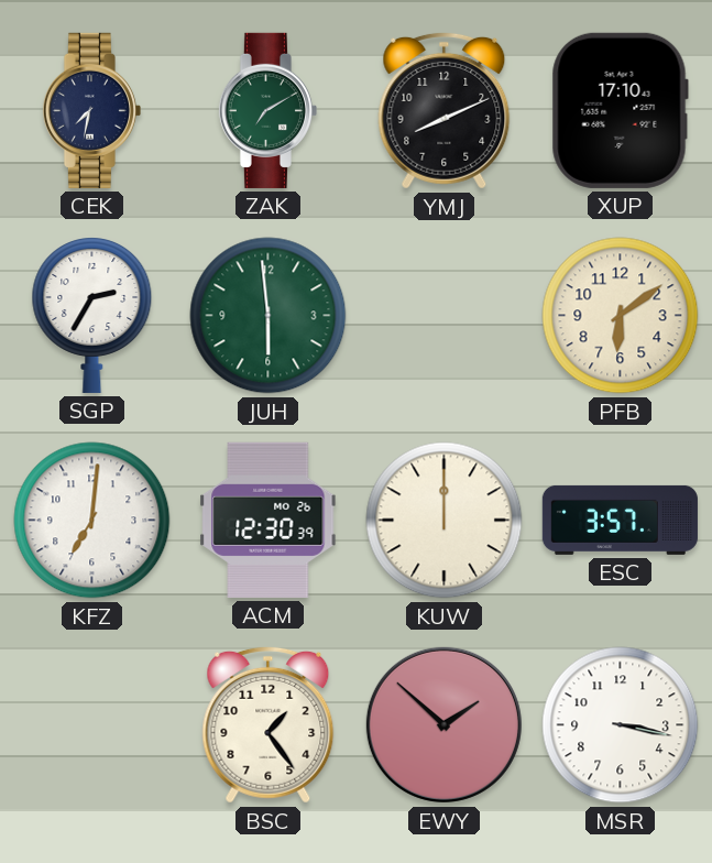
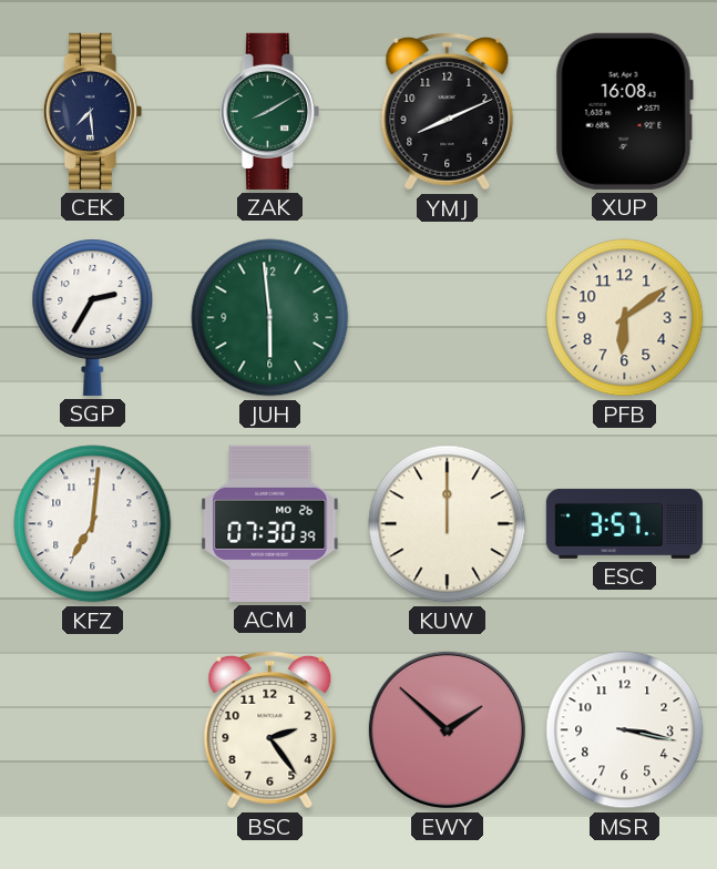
CEK: 7:32 -> 7:29 (92, 111)
ZAK: 7:10 -> 8:10 (269, 111)
XUP: 17:10 -> 16:08 (624, 111)
ACM: 12:30 -> 07:30 (270, 523)
BSC: 1:24 -> 2:24 (270, 729)
